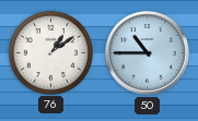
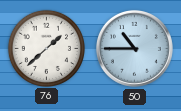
76: 1:09 -> 1:38 (46, 48)
